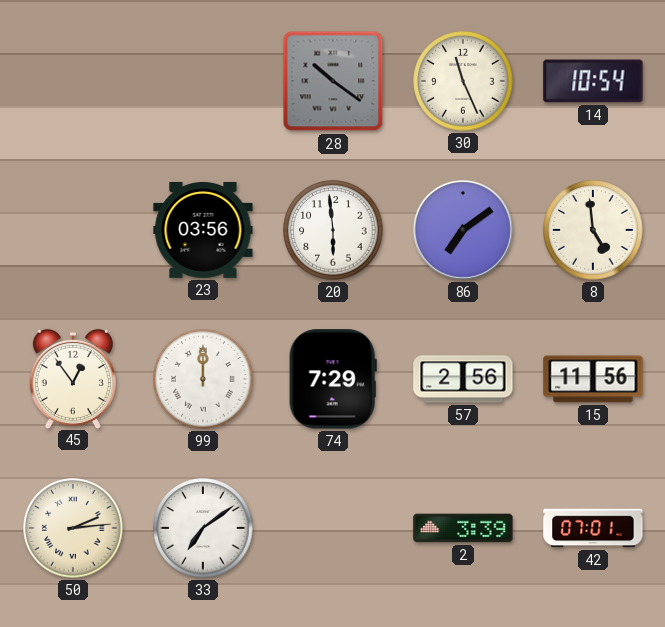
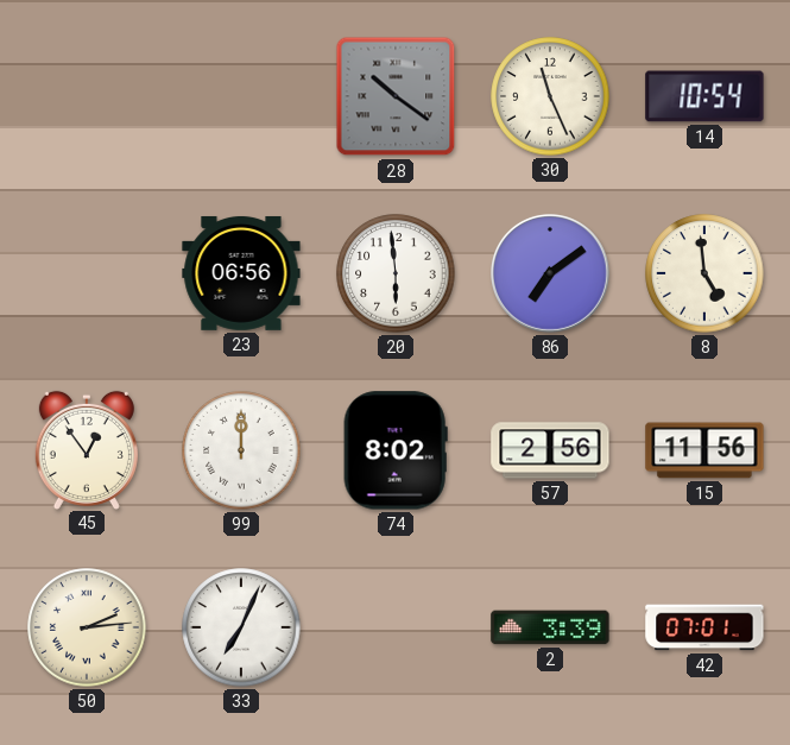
23: 03:56 -> 06:56 (241, 273)
74: 7:29 -> 8:02 (396, 450)
33: 7:09 -> 7:04 (241, 627)
